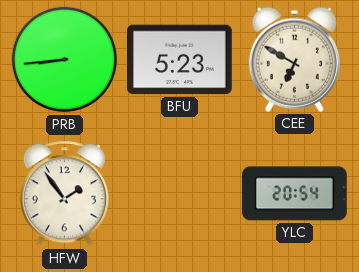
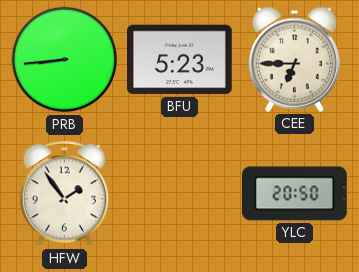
CEE: 6:50 -> 6:45 (294, 59)
YLC: 20:54 -> 20:50 (295, 194)
